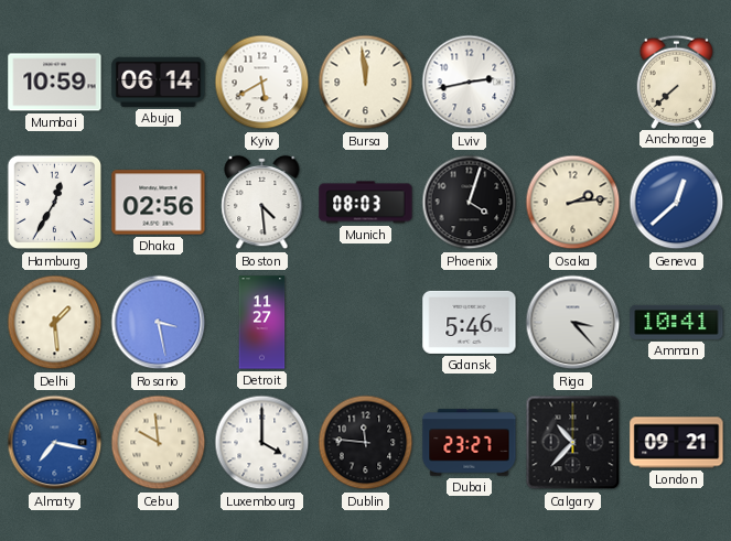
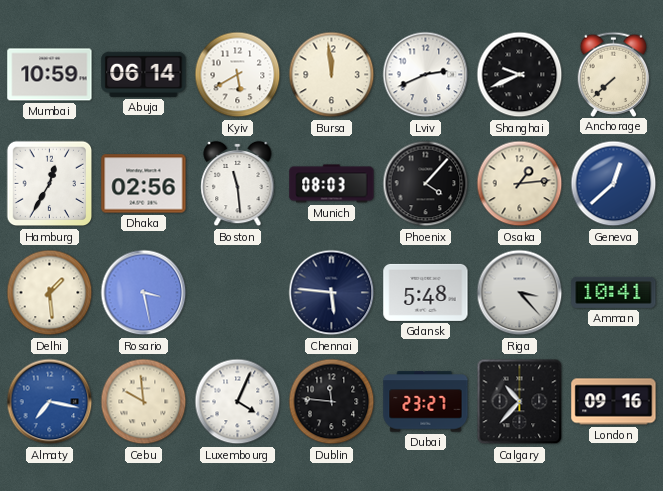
Lviv: 2:43 -> 2:41 (426, 75)
Shanghai: none -> 9:41 (520, 75)
Boston: 4:29 -> 11:29 (238, 184)
Phoenix: 4:03 -> 4:07 (426, 184)
Osaka: 2:14 -> 1:14 (520, 184)
Detroit: 11:27 -> none (262, 323)
Chennai: none -> 5:46 (332, 293)
Gdansk: 5:46 -> 5:48 (426, 292)
Luxembourg: 4:00 -> 4:04 (238, 402)
London: 09:21 -> 09:16 (614, 402)
